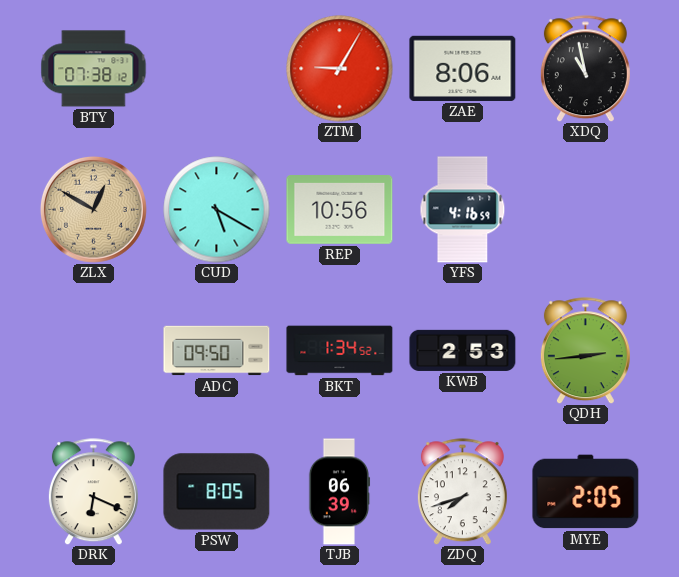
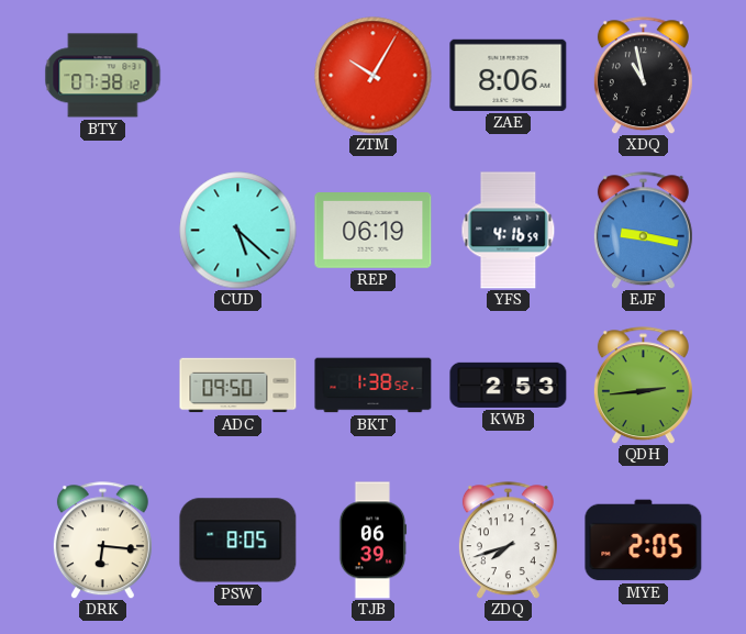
ZTM: 9:05 -> 10:05 (374, 76)
ZLX: 12:50 -> none (93, 209)
CUD: 5:20 -> 5:22 (238, 231)
REP: 10:56 -> 06:19 (374, 231)
EJF: none -> 9:17 (643, 231)
BKT: 1:34 -> 1:38 (374, 386)
DRK: 6:19 -> 6:16 (102, 541)
